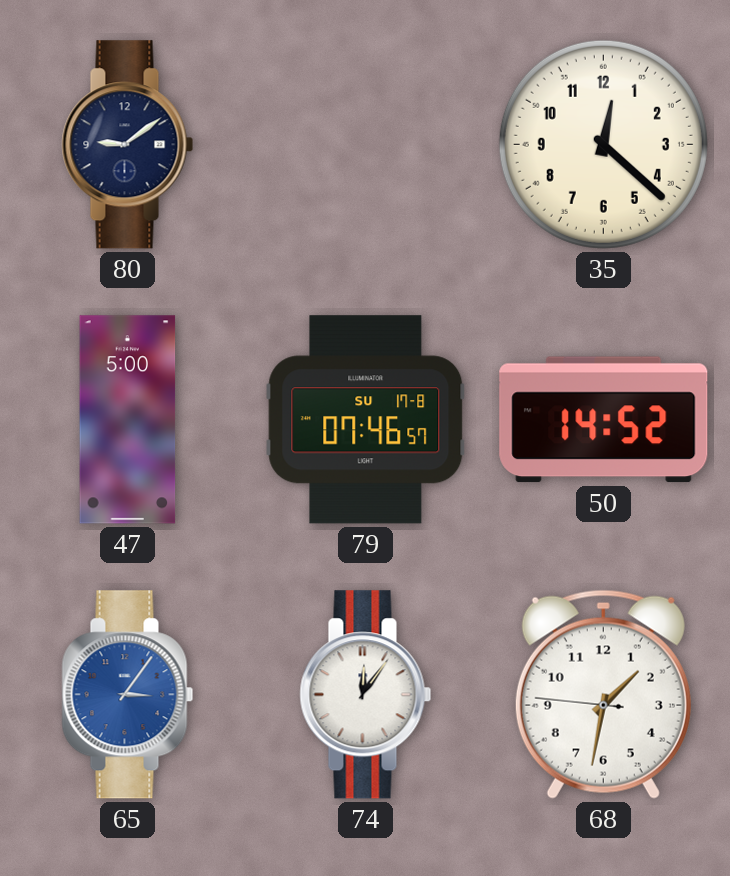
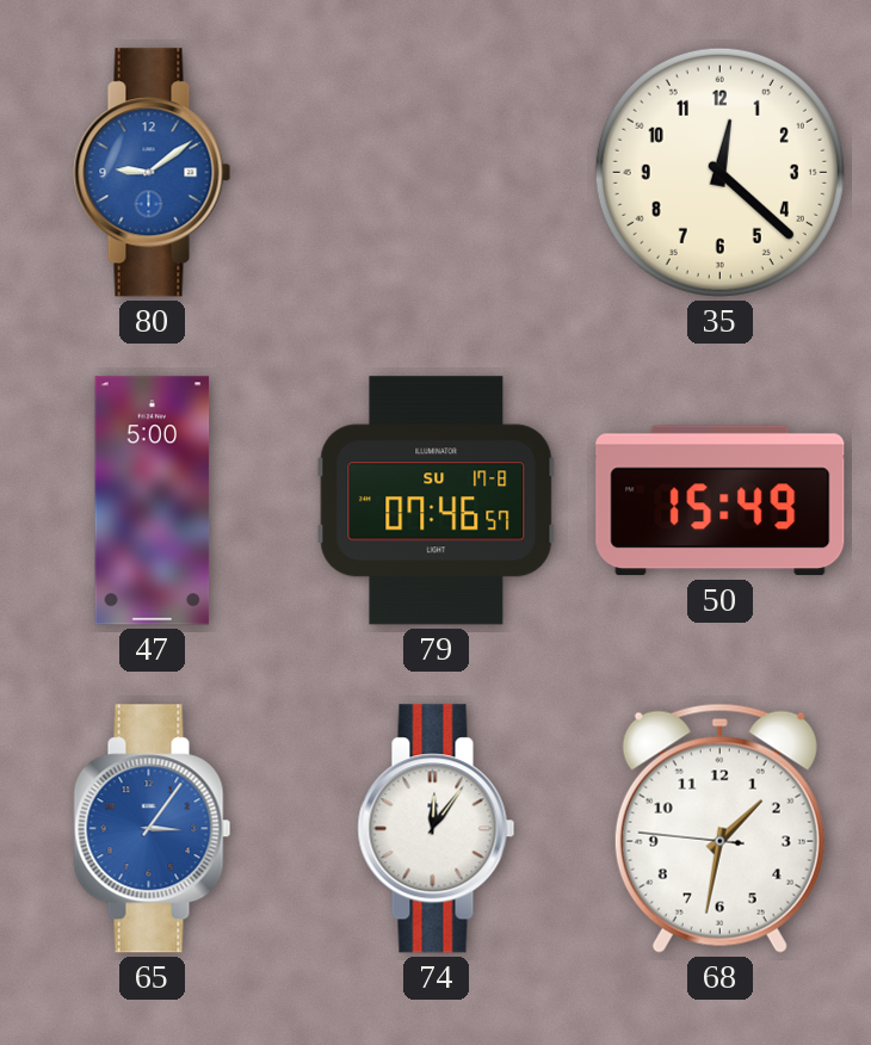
80 dial: navy -> blue (153, 173)
50: 14:52 -> 15:49 (721, 501)
